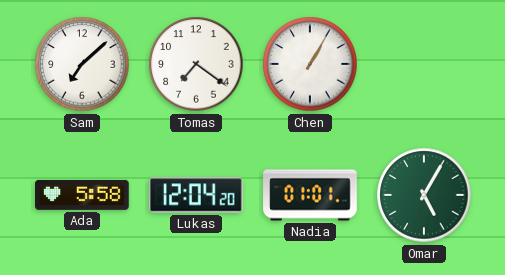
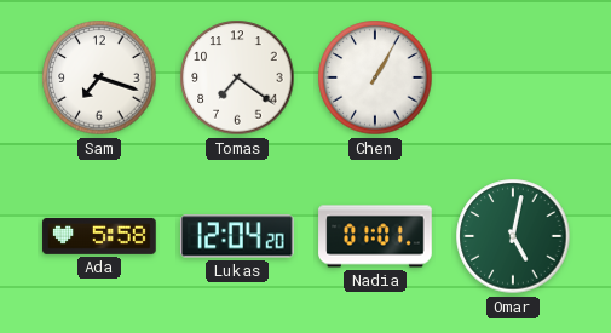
Sam: 7:08 -> 7:18 (99, 77)
Omar: 5:05 -> 5:02 (513, 236)
